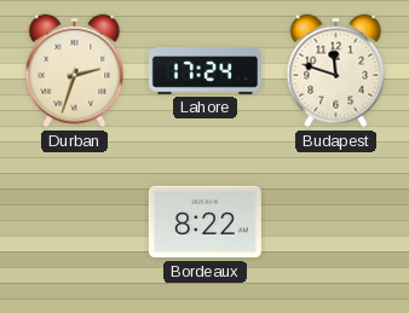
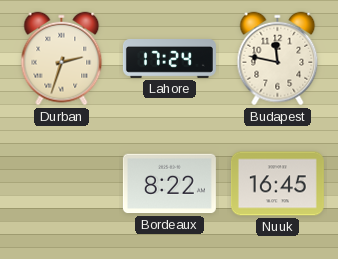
Budapest: 11:48 -> 11:47 (278, 59)
Nuuk: none -> 16:45 (277, 184)
